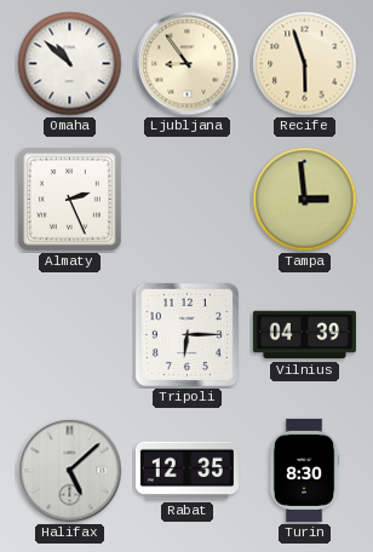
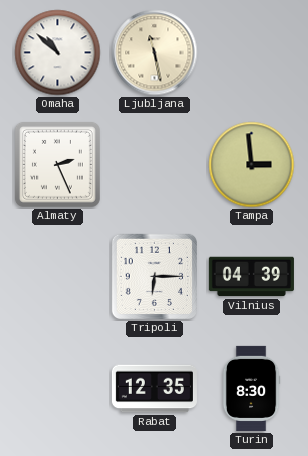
Ljubljana: 8:54 -> 11:28 (155, 53)
Recife: 5:57 -> none (305, 64)
Halifax: 5:08 -> none (70, 471)
